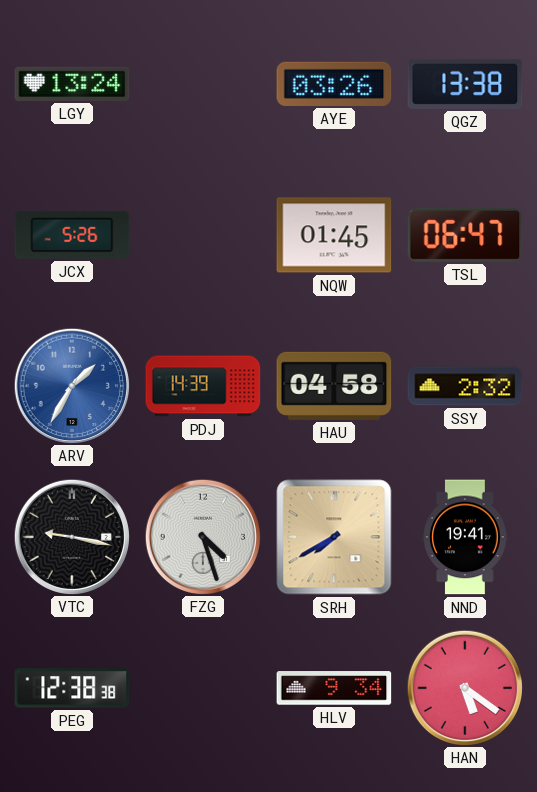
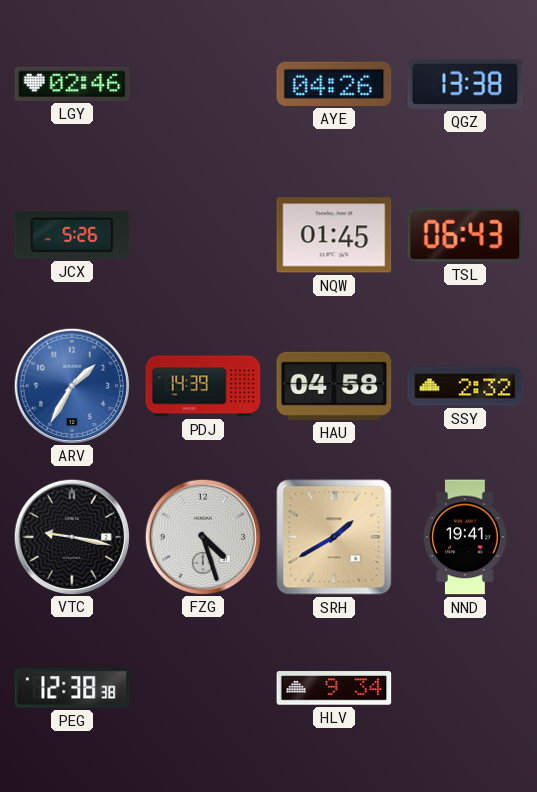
LGY: 13:24 -> 02:46 (72, 84)
AYE: 03:26 -> 04:26 (334, 84)
TSL: 06:47 -> 06:43 (465, 235)
SRH: 7:40 -> 1:40 (334, 537)
HAN: 5:21 -> none (464, 687)
